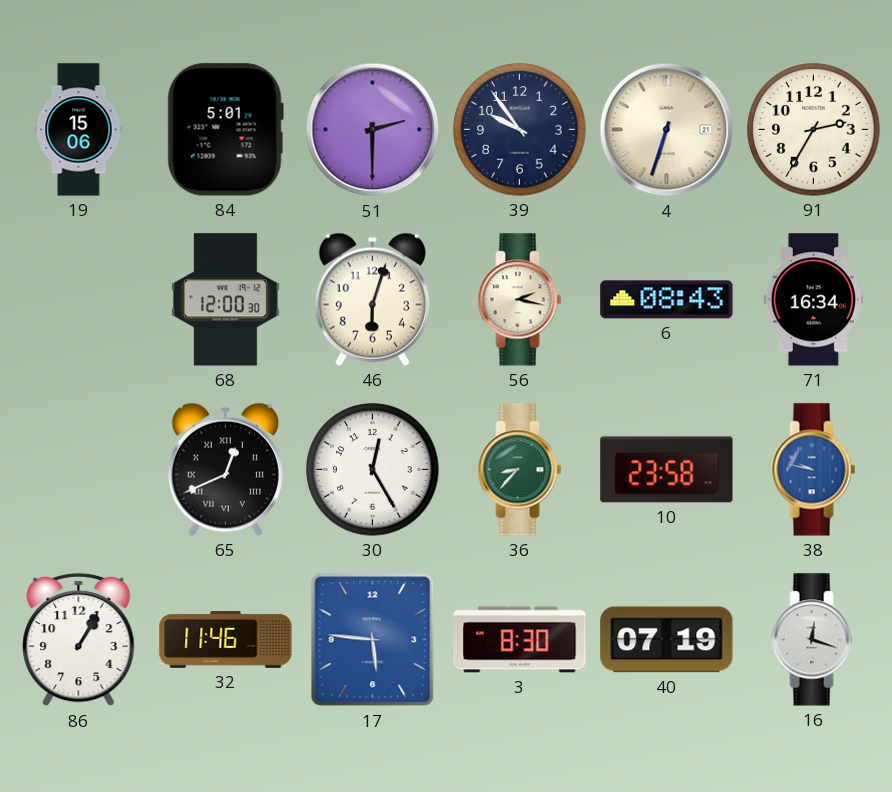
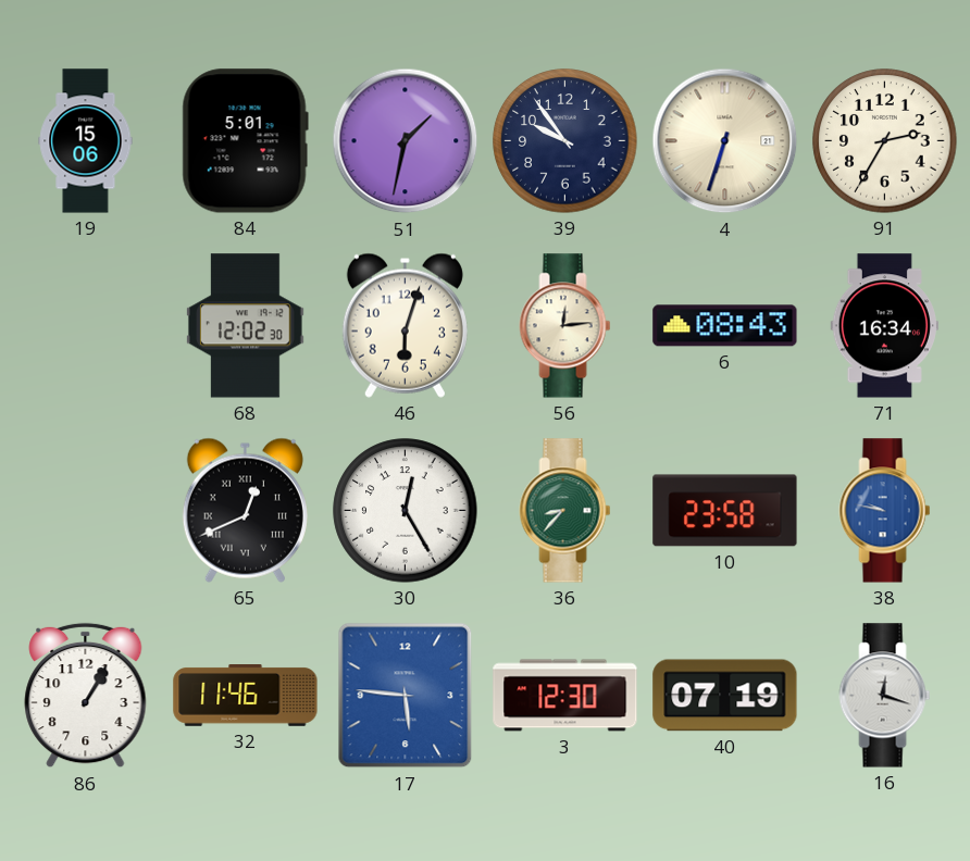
51: 2:30 -> 1:32 (406, 141)
68: 12:00 -> 12:02 (245, 326)
56: 2:17 -> 12:14 (565, 326)
3: 8:30 -> 12:30 (565, 696)
